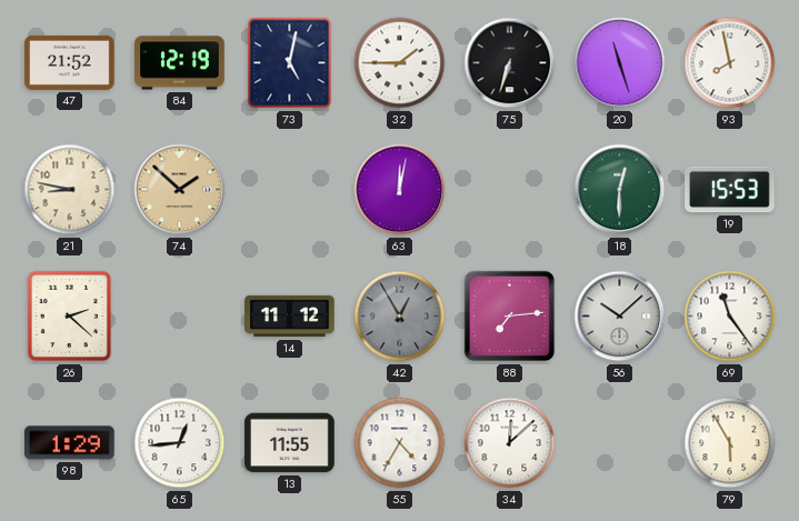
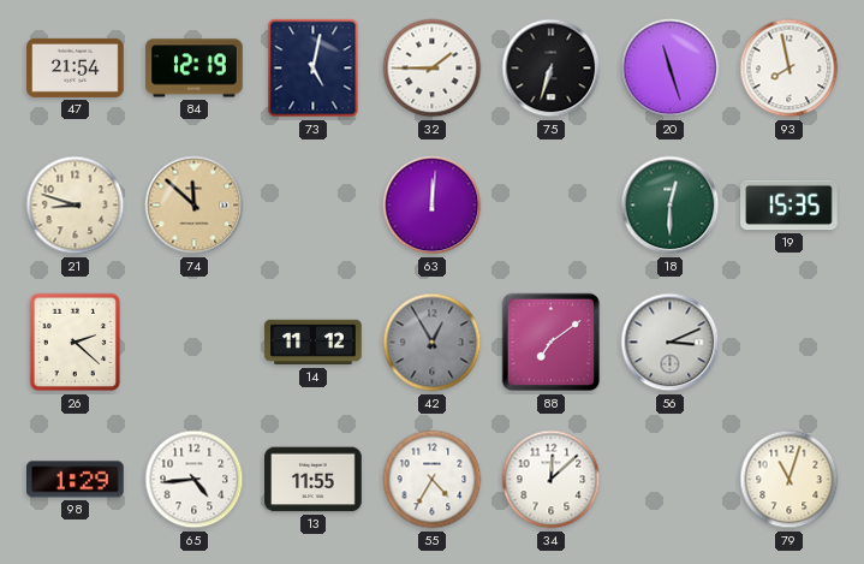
47: 21:52 -> 21:54 (76, 67)
21: 8:47 -> 8:48 (76, 206)
74: 1:52 -> 11:52 (195, 206)
63: 12:02 -> 12:01 (433, 206)
19: 15:53 -> 15:35 (789, 206)
88: 7:14 -> 7:09 (552, 343)
56: 10:08 -> 3:11 (671, 343)
69: 11:24 -> none (730, 317)
65: 12:44 -> 4:44 (195, 480)
79: 5:55 -> 11:03 (789, 480)
